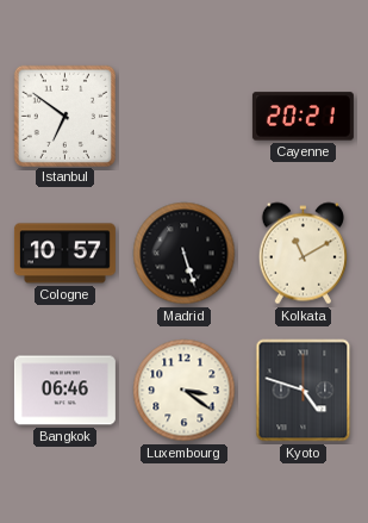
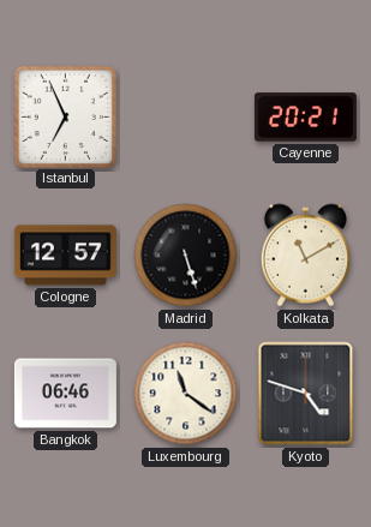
Istanbul: 6:51 -> 6:56 (65, 116)
Cologne: 10:57 -> 12:57 (65, 256)
Luxembourg: 3:21 -> 11:21 (186, 394)
